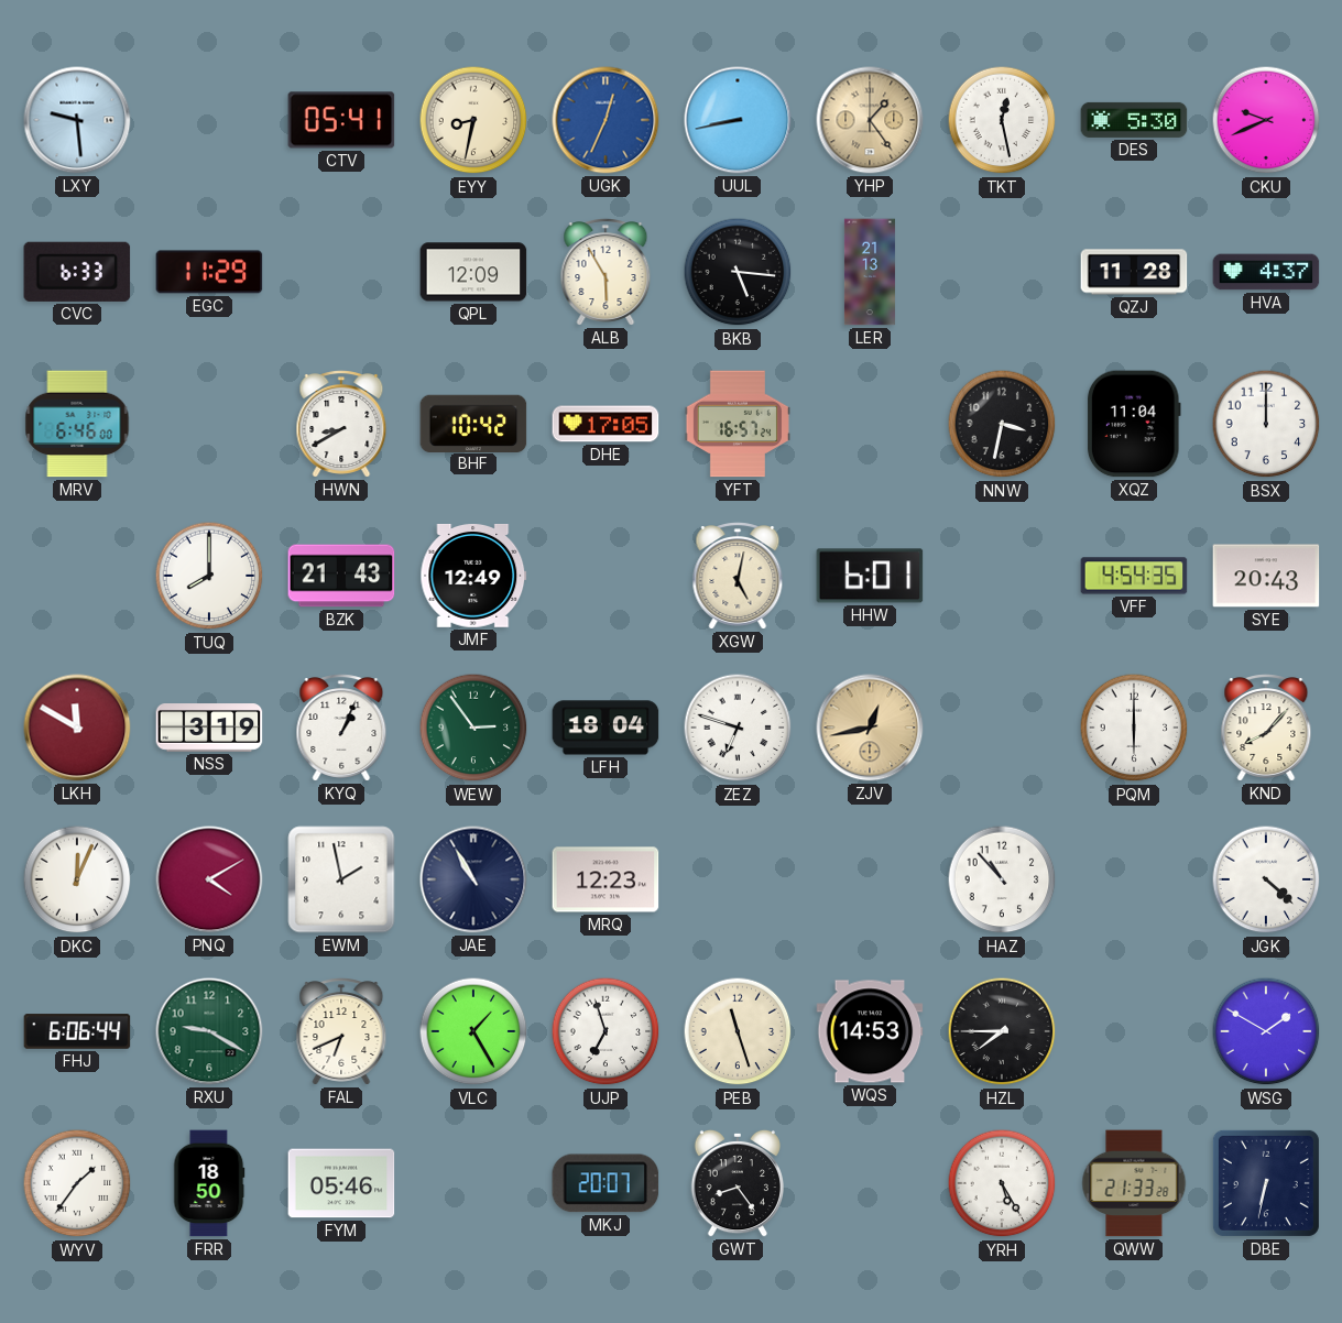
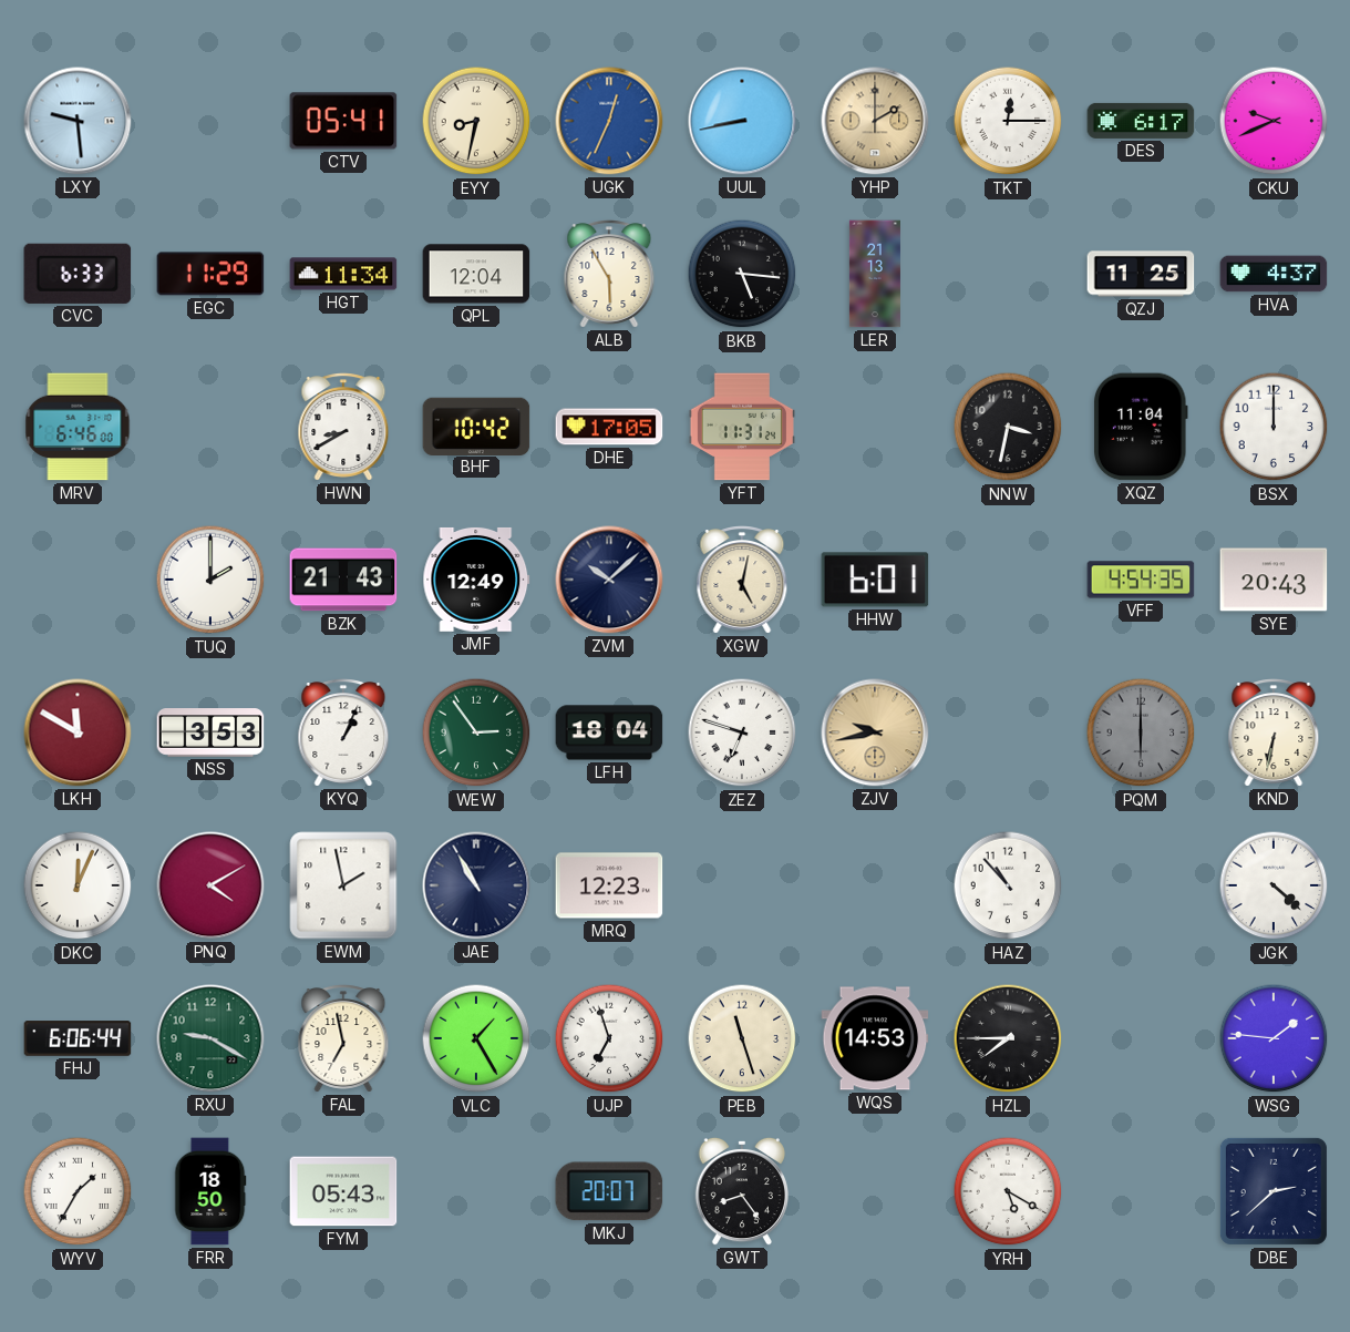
YHP: 1:24 -> 2:00 (875, 121)
TKT: 12:28 -> 12:15 (1008, 121)
DES: 5:30 -> 6:17 (1141, 121)
HGT: none -> 11:34 (343, 274)
QPL: 12:09 -> 12:04 (476, 274)
QZJ: 11:28 -> 11:25 (1141, 274)
YFT: 16:57 -> 11:31 (742, 427)
TUQ: 8:00 -> 2:00 (210, 580)
ZVM: none -> 10:08 (609, 580)
NSS: 3:19 -> 3:53 (210, 732)
ZJV: 12:43 -> 9:43 (875, 732)
PQM dial: white -> grey (1141, 732)
KND: 8:07 -> 6:32 (1274, 732)
FAL: 6:41 -> 6:58 (343, 1038)
WSG: 1:50 -> 1:46 (1274, 1038)
WYV: 1:36 -> 1:35 (78, 1191)
FYM: 05:46 -> 05:43 (343, 1191)
YRH: 5:25 -> 5:20 (1008, 1191)
QWW: 21:33 -> none (1134, 1183)
DBE: 6:32 -> 2:38 (1274, 1191)
